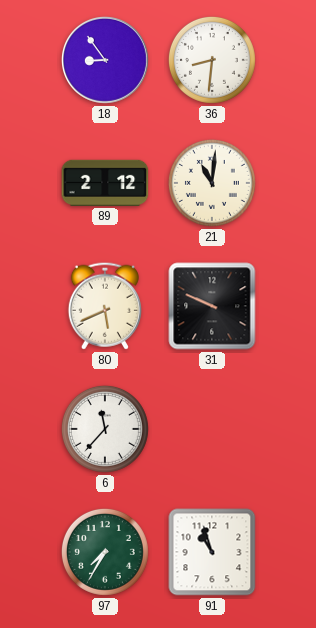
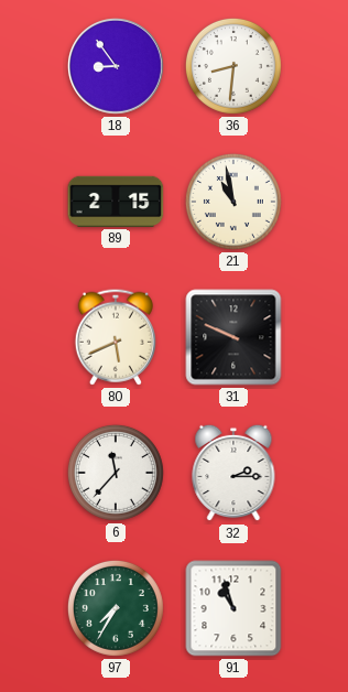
89: 2:12 -> 2:15 (116, 202)
21: 11:01 -> 10:58 (233, 202)
32: none -> 2:15 (233, 473)
